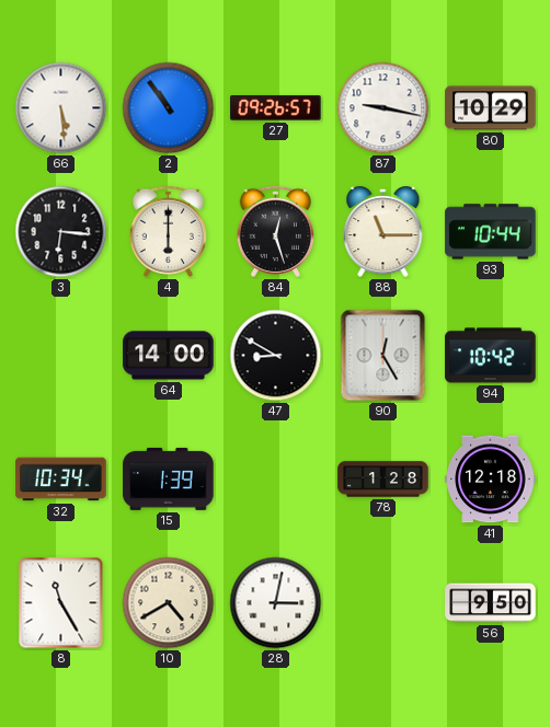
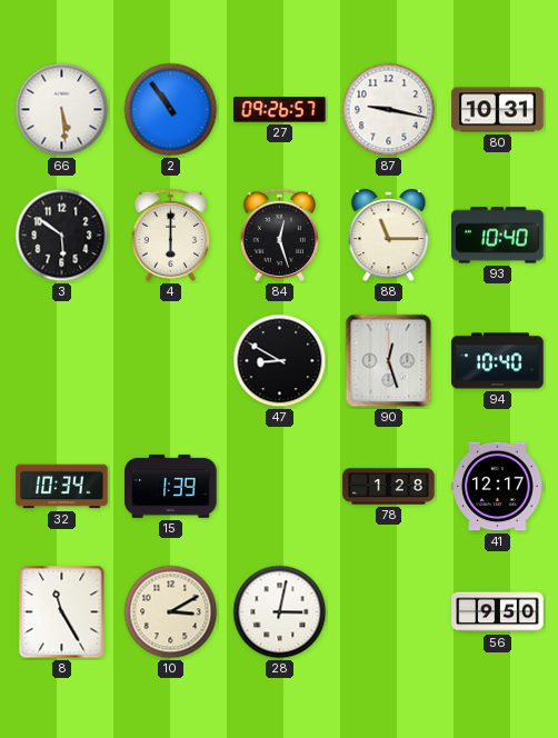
80: 10:29 -> 10:31 (498, 110)
3: 6:16 -> 5:51 (62, 236)
93: 10:44 -> 10:40 (498, 236)
64: 14:00 -> none (169, 356)
90: 12:25 -> 12:27 (389, 361)
94: 10:42 -> 10:40 (498, 361)
41: 12:18 -> 12:17 (498, 487)
10: 4:40 -> 3:10 (171, 612)
